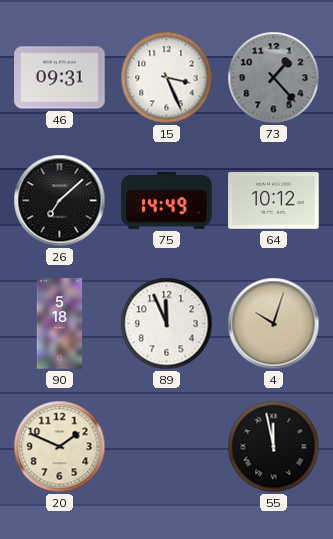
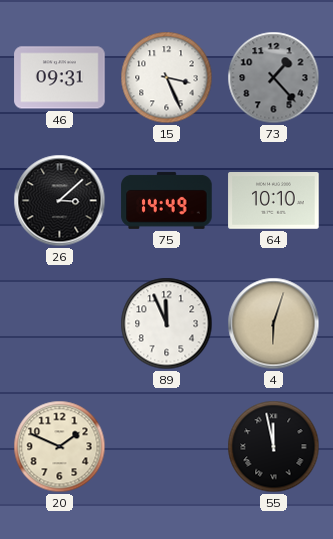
26: 7:08 -> 3:08 (60, 201)
64: 10:12 -> 10:10 (274, 201)
90: 5:18 -> none (60, 324)
4: 10:03 -> 6:03 (274, 324)
